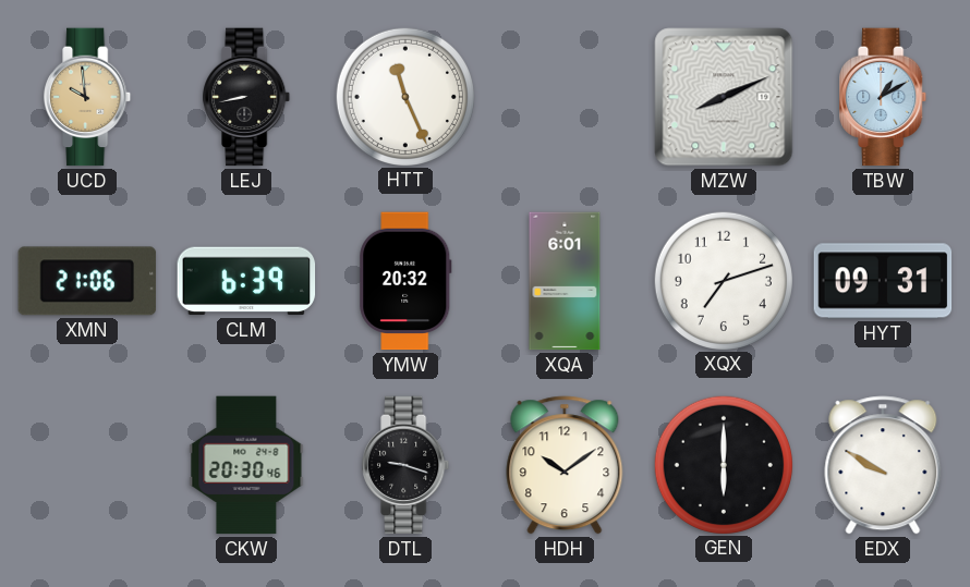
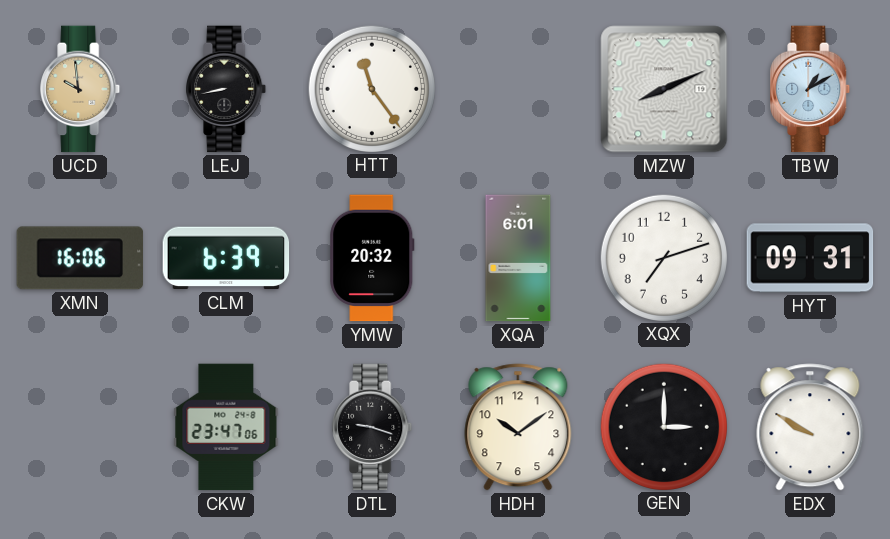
HTT: 11:26 -> 11:24 (371, 88)
XMN: 21:06 -> 16:06 (80, 258)
CKW: 20:30 -> 23:47 (226, 427)
GEN: 6:00 -> 3:00 (663, 426)
